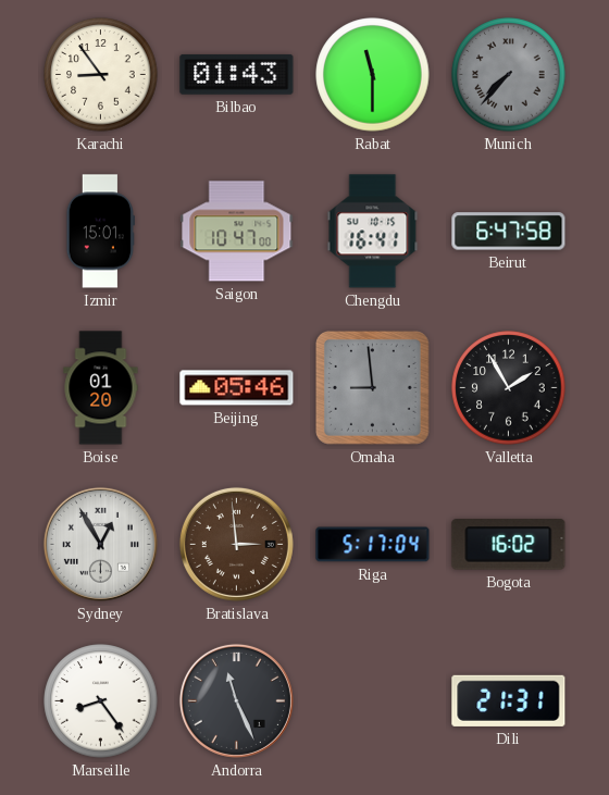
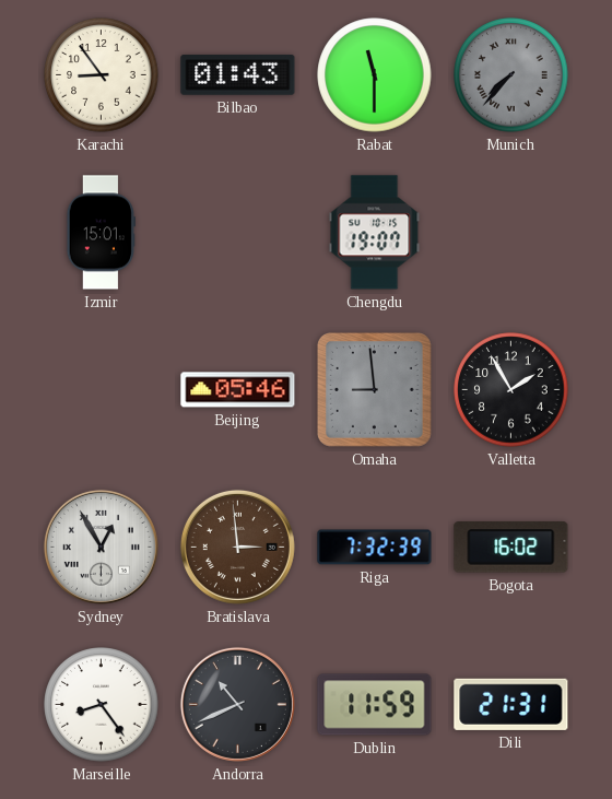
Saigon: 10:47 -> none (237, 232)
Chengdu: 16:41 -> 19:07 (375, 233)
Beirut: 6:47 -> none (509, 232)
Boise: 01:20 -> none (101, 388)
Riga: 5:17 -> 7:32 (375, 548)
Andorra: 11:26 -> 10:41 (237, 704)
Dublin: none -> 11:59 (375, 705)
